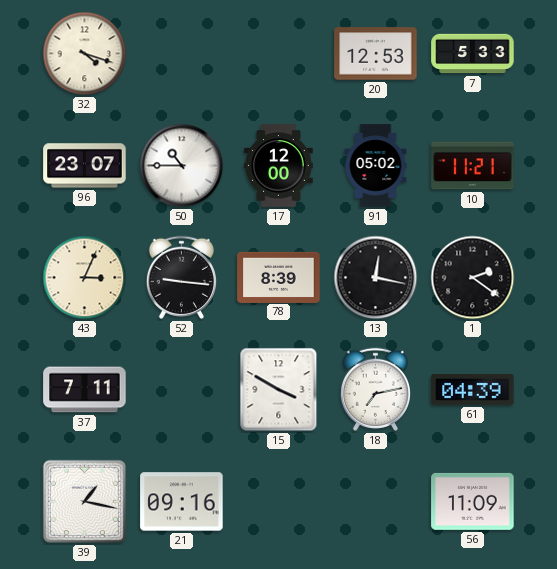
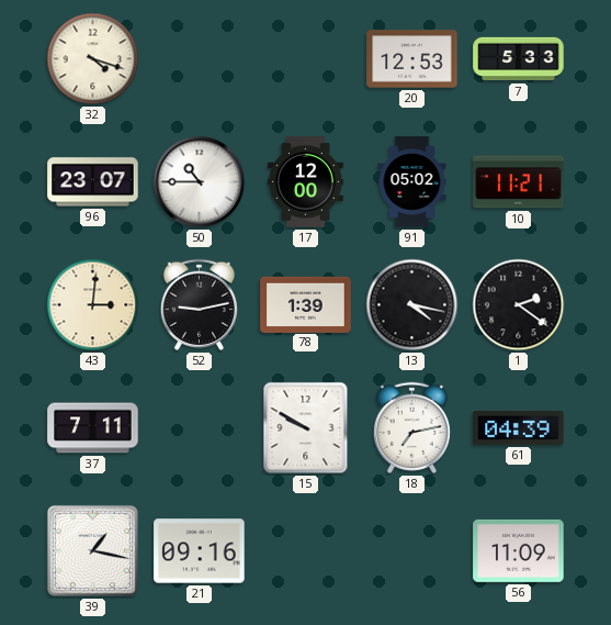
43: 3:04 -> 3:01 (93, 305)
52: 9:16 -> 9:13 (199, 304)
78: 8:39 -> 1:39 (306, 304)
13: 12:17 -> 4:17 (412, 305)
15: 3:50 -> 9:50 (306, 428)
